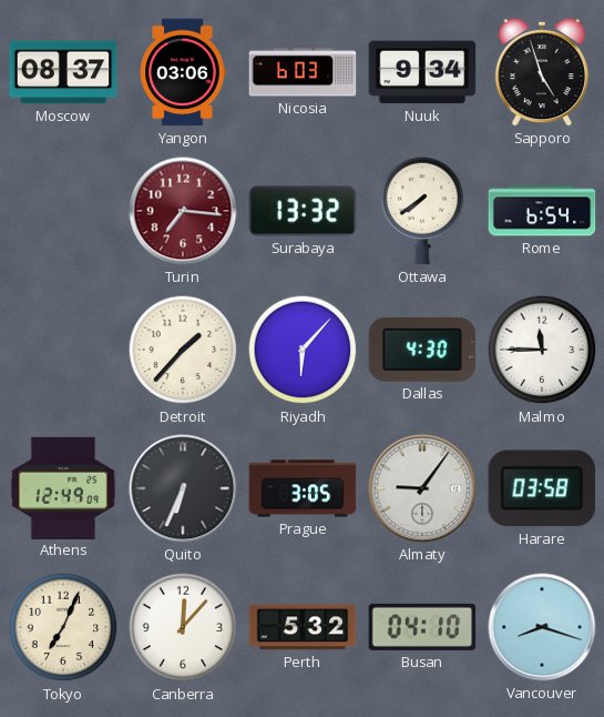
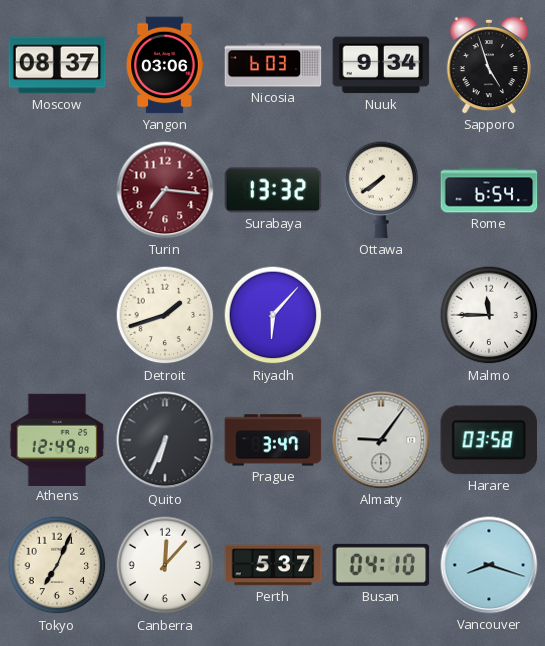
Detroit: 1:37 -> 1:42 (165, 315)
Dallas: 4:30 -> none (422, 350)
Prague: 3:05 -> 3:47 (273, 440)
Perth: 5:32 -> 5:37 (273, 565)
